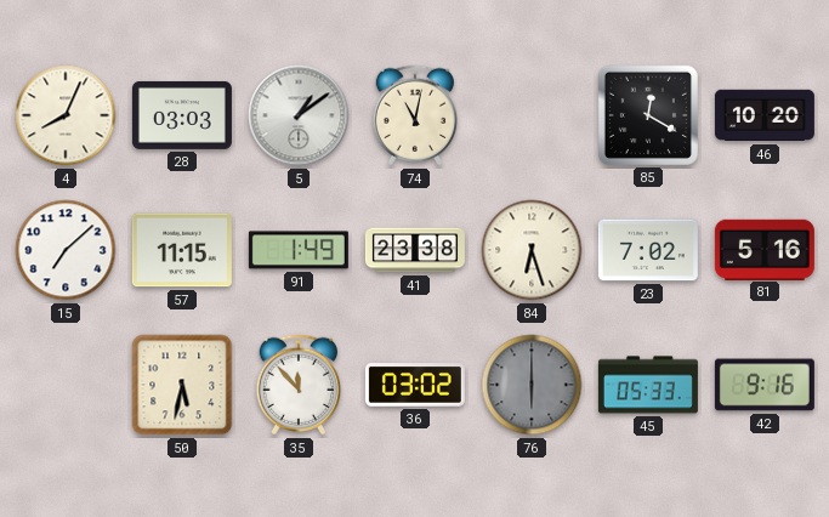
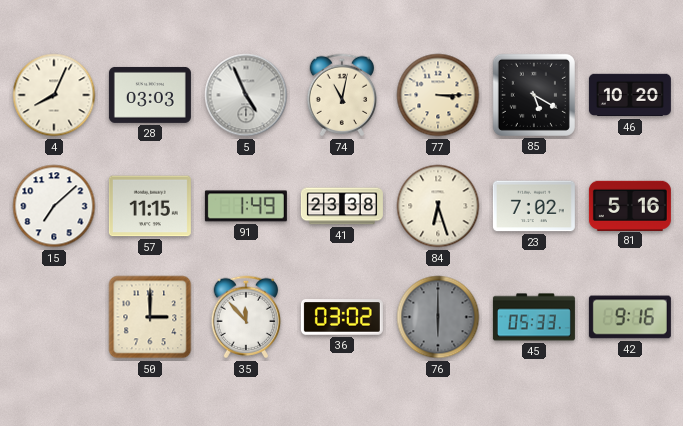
5: 1:09 -> 4:56 (246, 95)
77: none -> 3:15 (438, 95)
85: 12:20 -> 5:20 (534, 95)
50: 5:32 -> 3:00 (150, 317)
